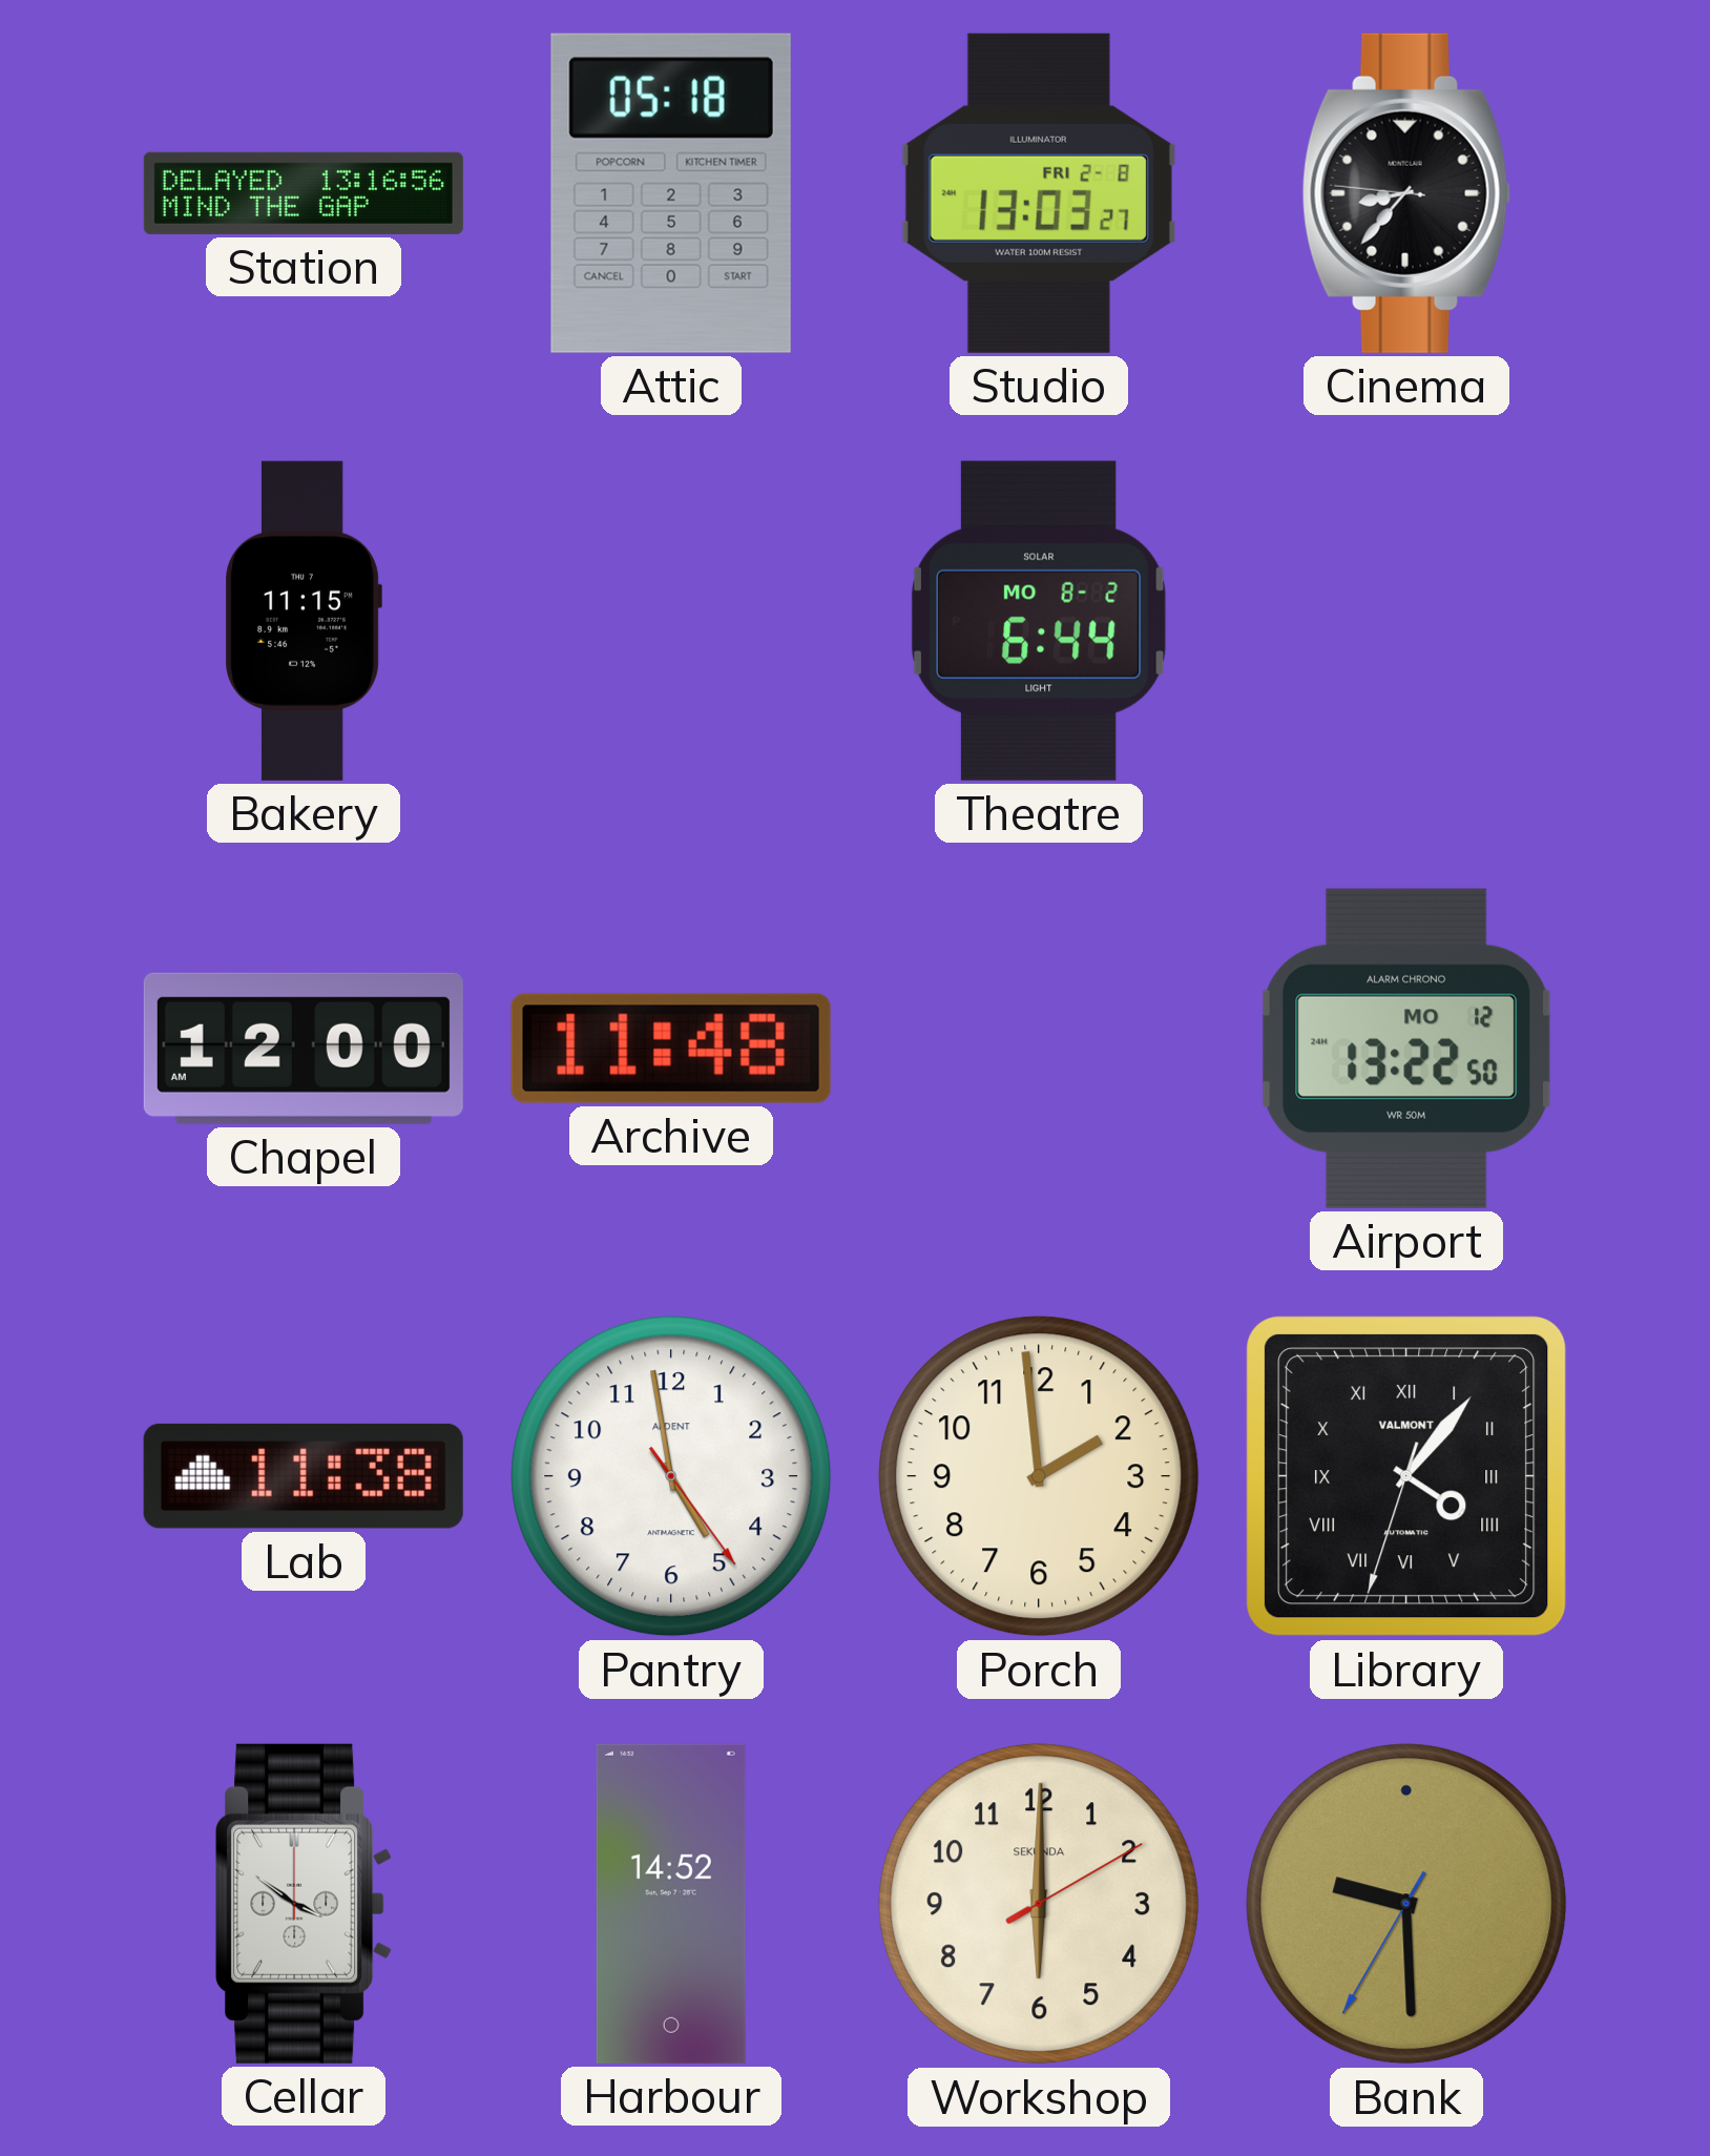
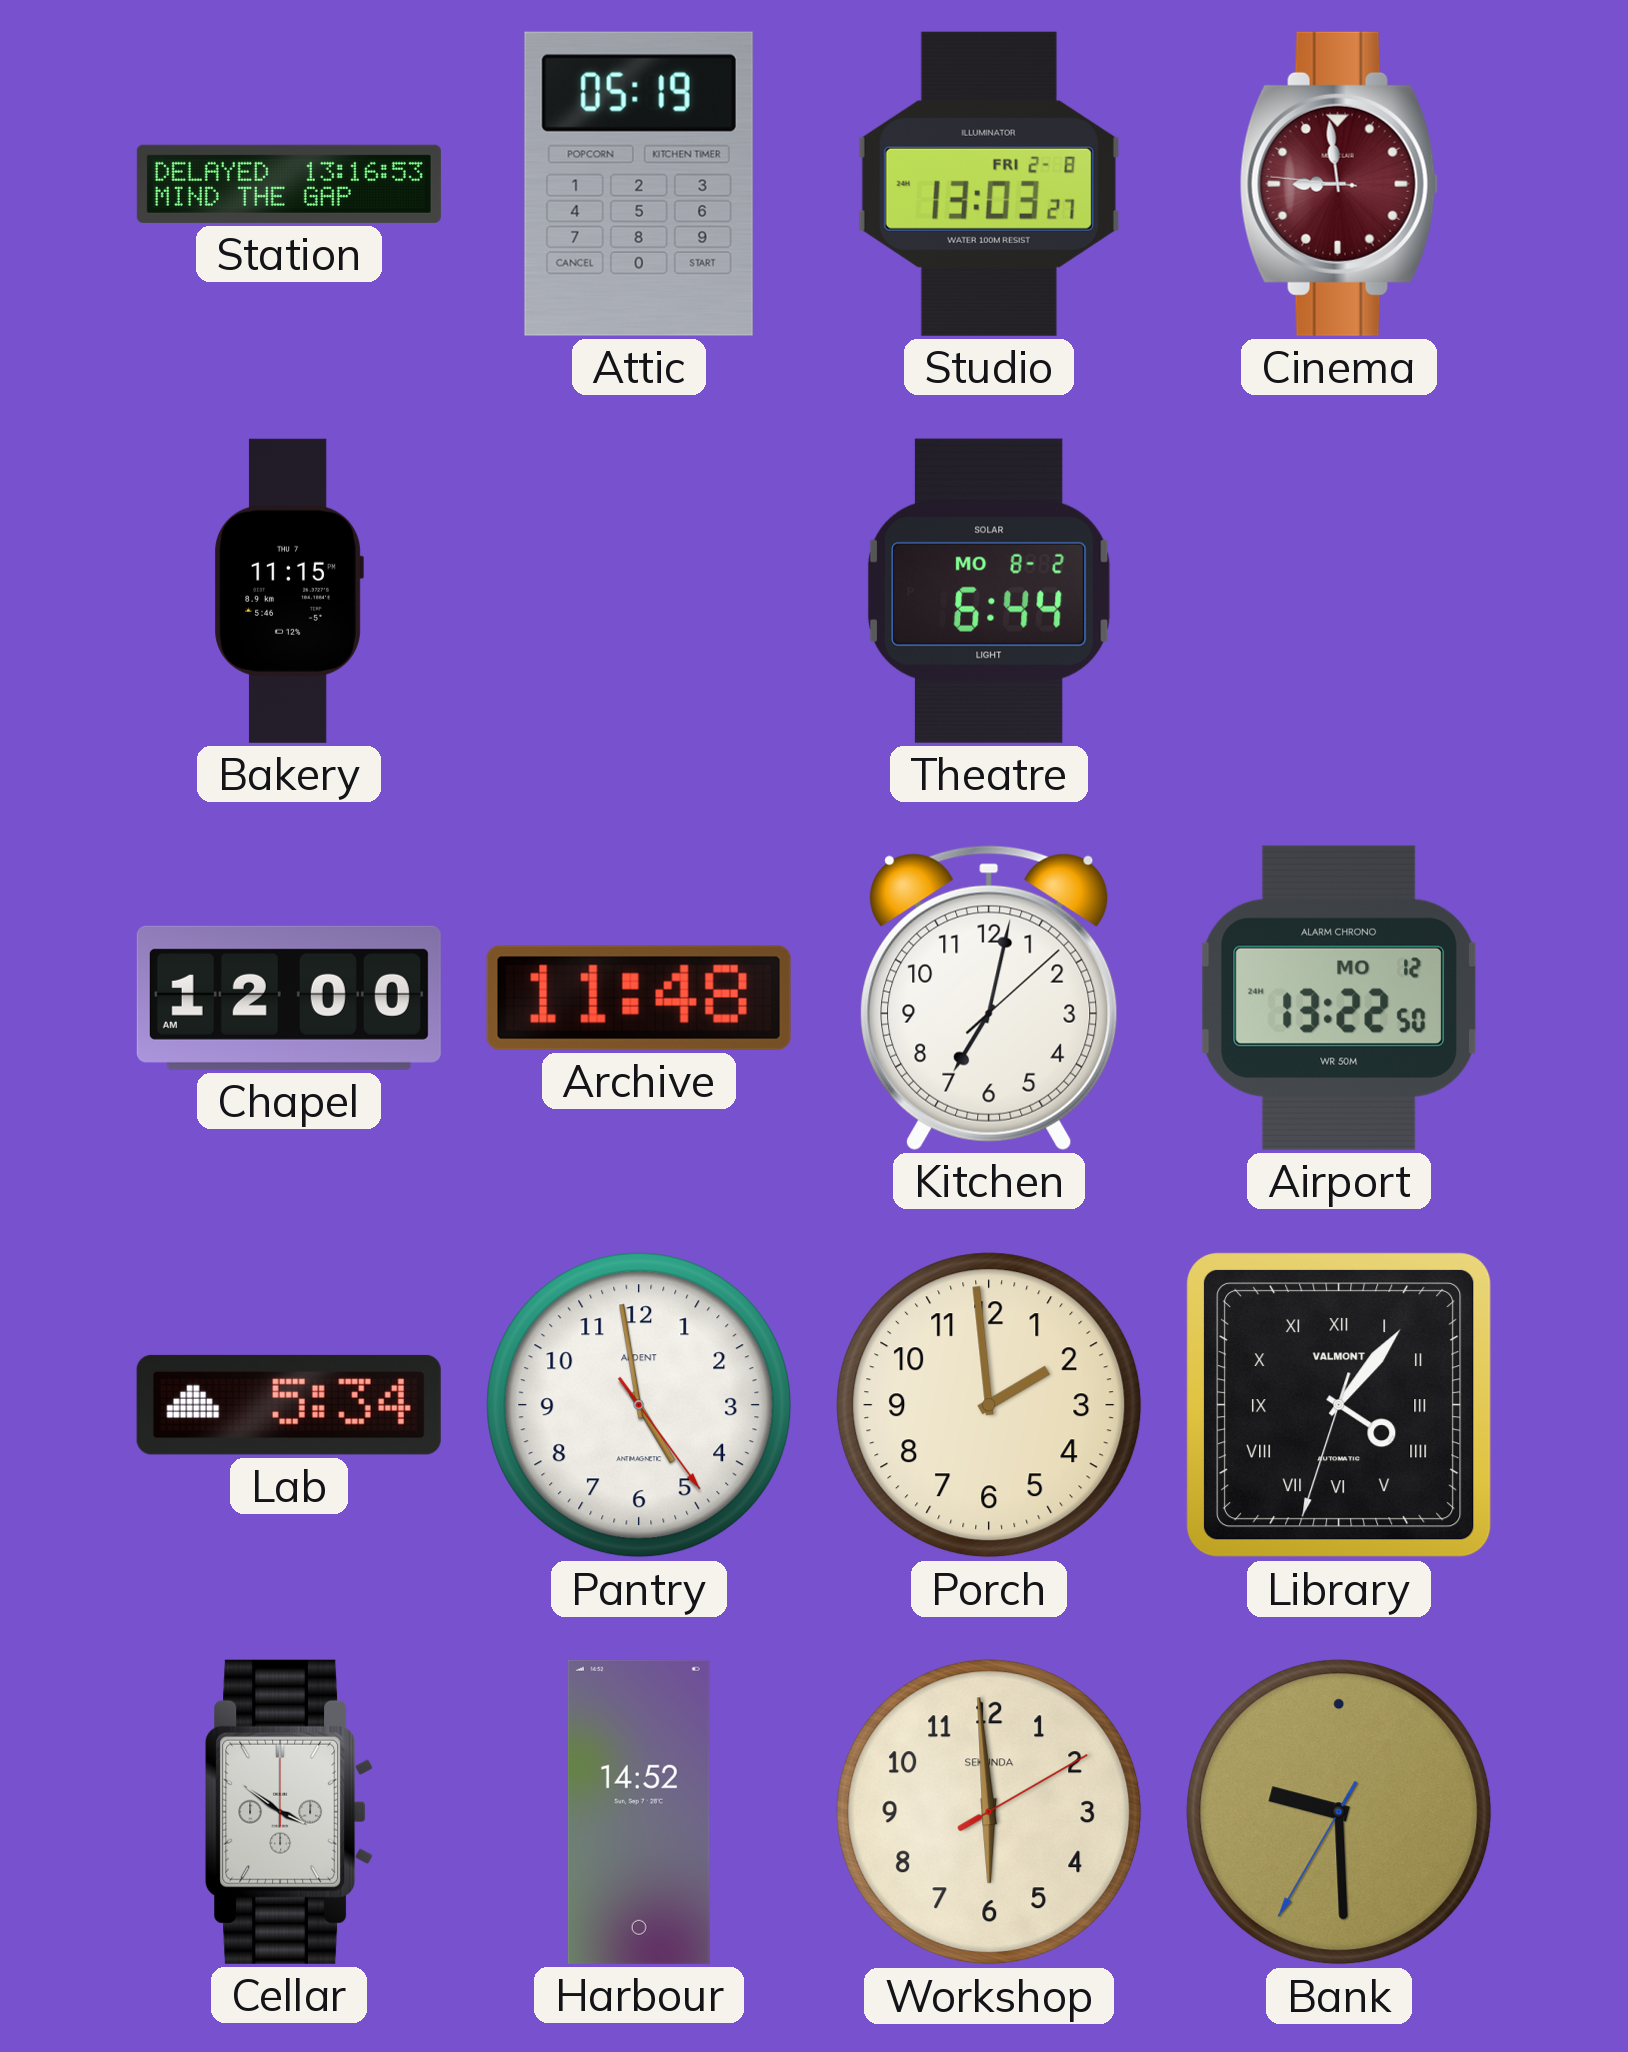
Station: 13:16:56 -> 13:16:53 (289, 184)
Attic: 05:18 -> 05:19 (639, 184)
Cinema: 8:36 -> 8:58 (1339, 184)
Cinema dial: black -> burgundy (1339, 184)
Kitchen: none -> 7:02 (989, 998)
Lab: 11:38 -> 5:34 (289, 1405)
Workshop: 6:00 -> 5:59 (989, 1812)
